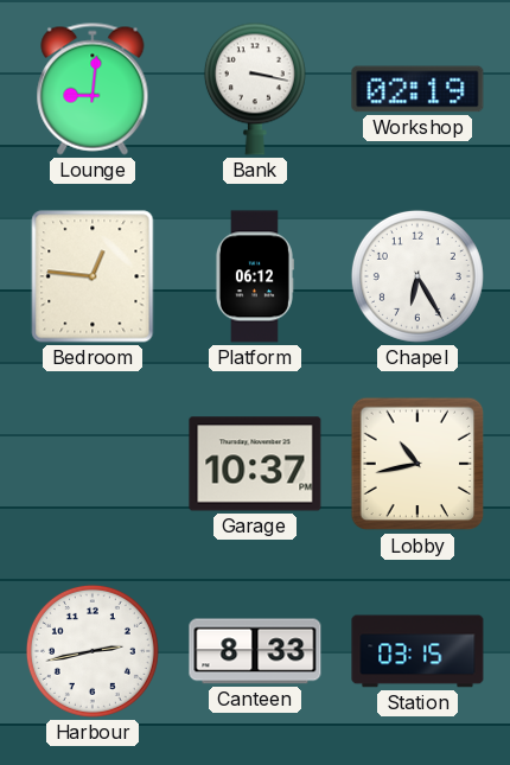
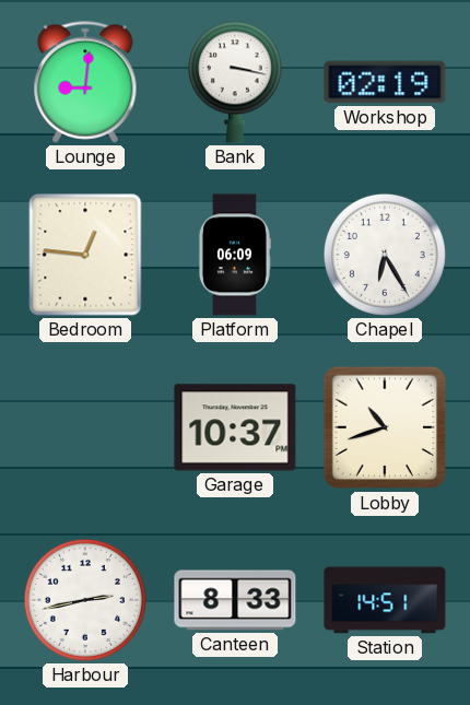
Platform: 06:12 -> 06:09 (234, 255)
Lobby: 10:43 -> 10:42 (385, 427)
Station: 03:15 -> 14:51 (385, 600)
